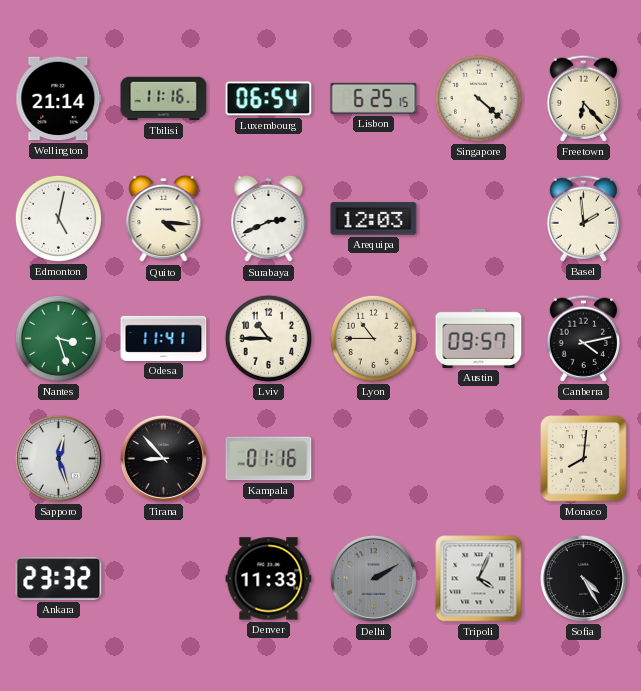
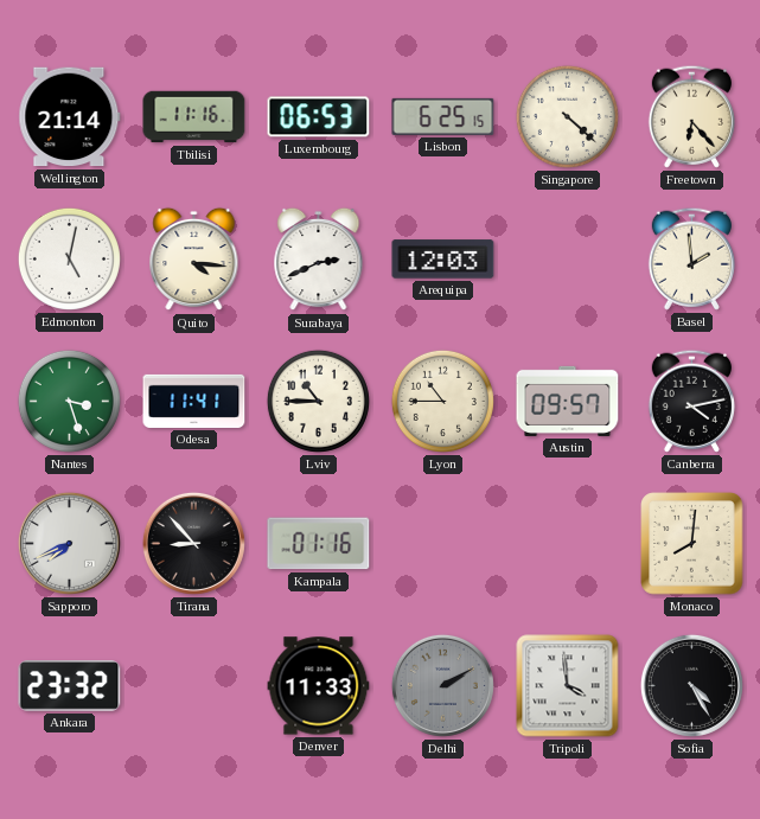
Luxembourg: 06:54 -> 06:53 (319, 117)
Sapporo: 12:27 -> 7:41 (69, 543)
Tripoli: 4:04 -> 3:59 (568, 686)
